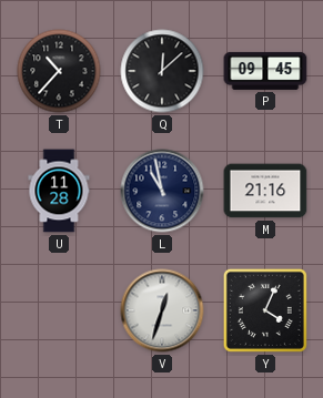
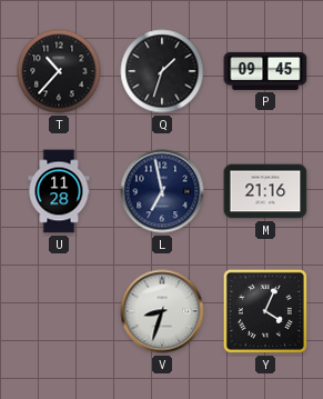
Q: 12:08 -> 1:33 (162, 71)
L: 10:58 -> 6:58 (162, 191)
V: 12:33 -> 8:33 (162, 311)
